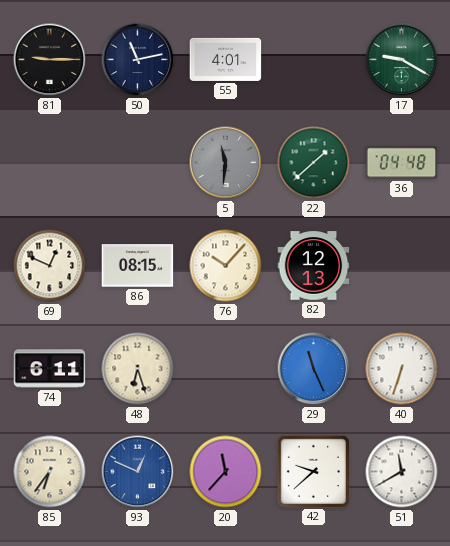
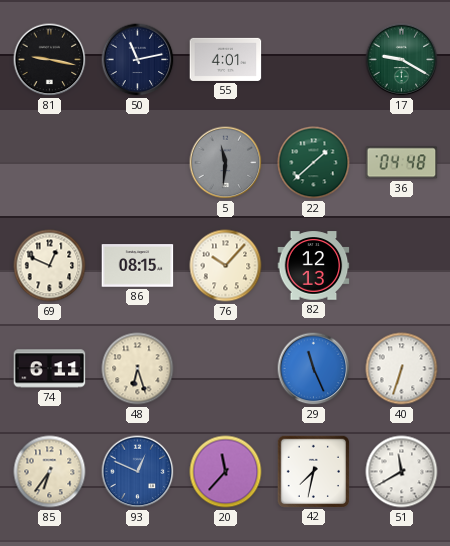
81: 9:15 -> 9:17 (50, 60)
42: 9:38 -> 7:32 (313, 471)
